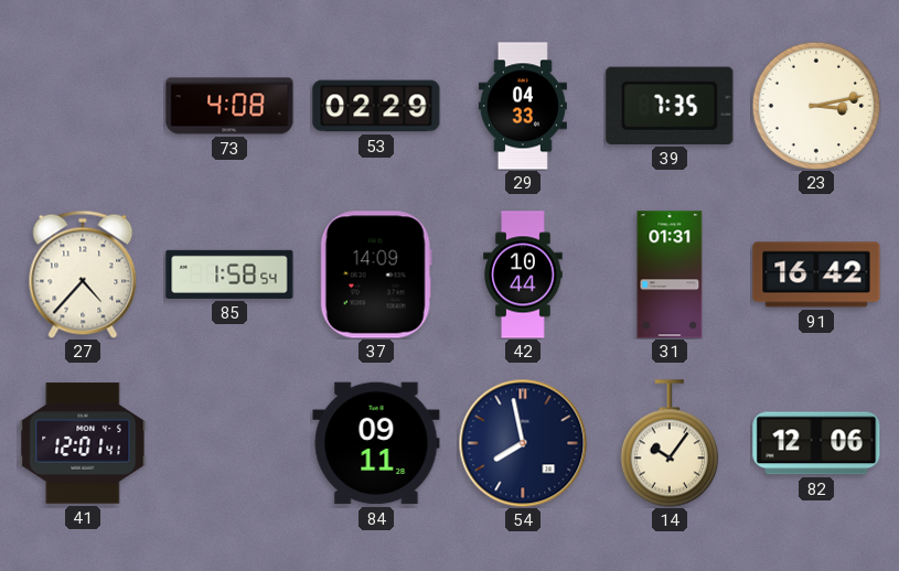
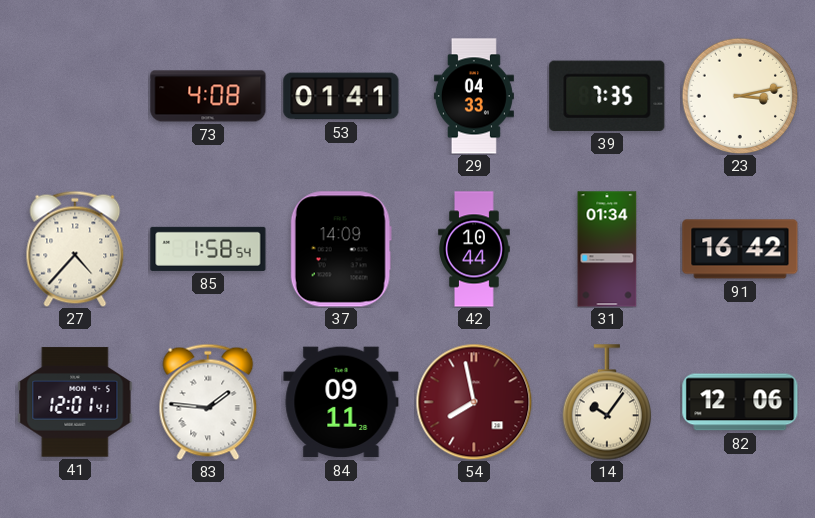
53: 02:29 -> 01:41 (341, 96)
31: 01:31 -> 01:34 (607, 249)
83: none -> 1:46 (208, 402)
54 dial: navy -> burgundy (474, 402)
